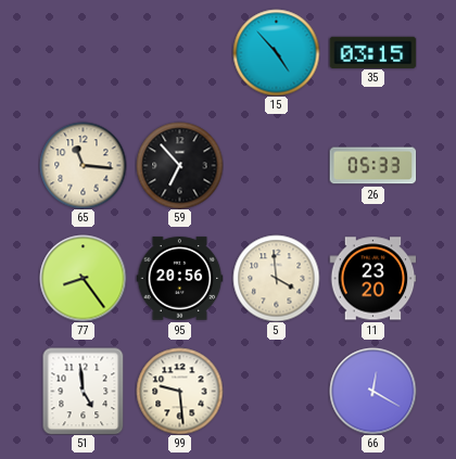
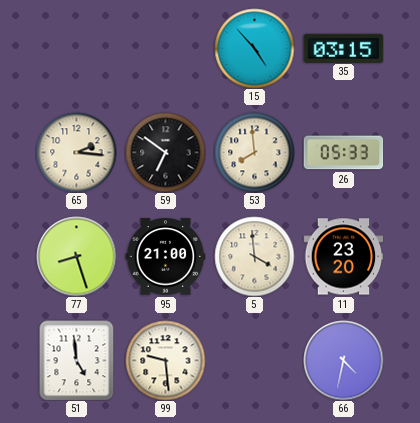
65: 11:16 -> 2:16 (76, 152)
59: 6:53 -> 6:51 (165, 152)
53: none -> 7:59 (254, 152)
77: 8:24 -> 8:27 (76, 256)
95: 20:56 -> 21:00 (165, 257)
66: 12:20 -> 4:32 (343, 360)
